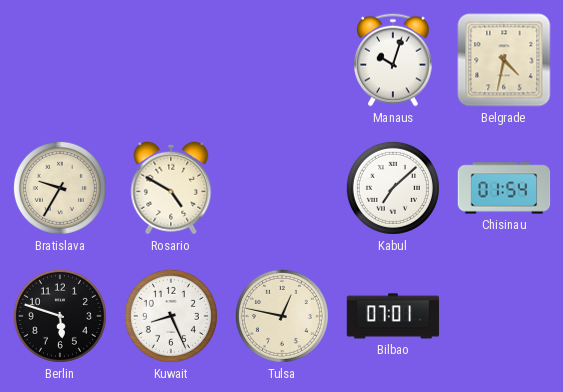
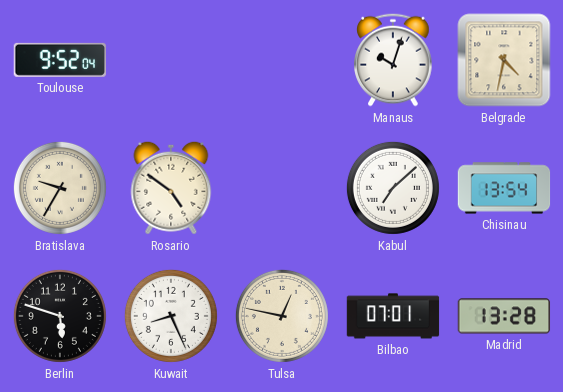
Toulouse: none -> 9:52 (59, 60)
Rosario: 4:50 -> 4:51 (171, 188)
Chisinau: 01:54 -> 13:54 (504, 188)
Madrid: none -> 13:28 (504, 316)
